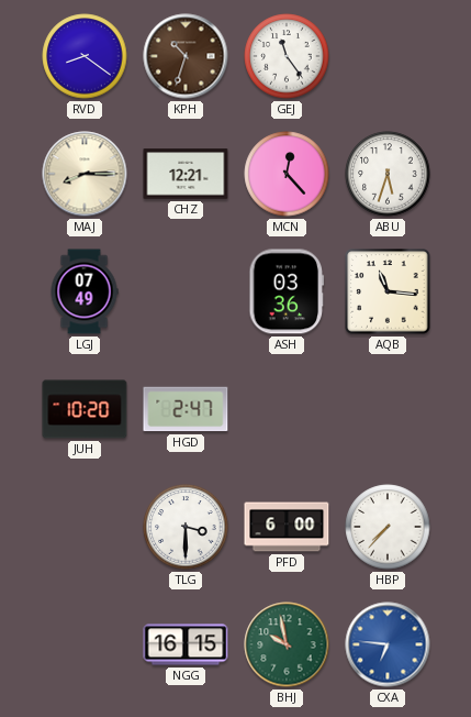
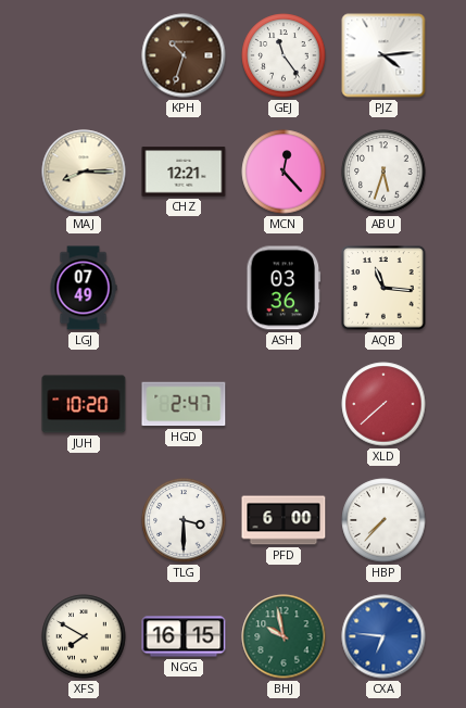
RVD: 8:21 -> none (85, 56)
PJZ: none -> 4:14 (383, 55)
XLD: none -> 7:38 (383, 404)
XFS: none -> 7:50 (84, 636)
